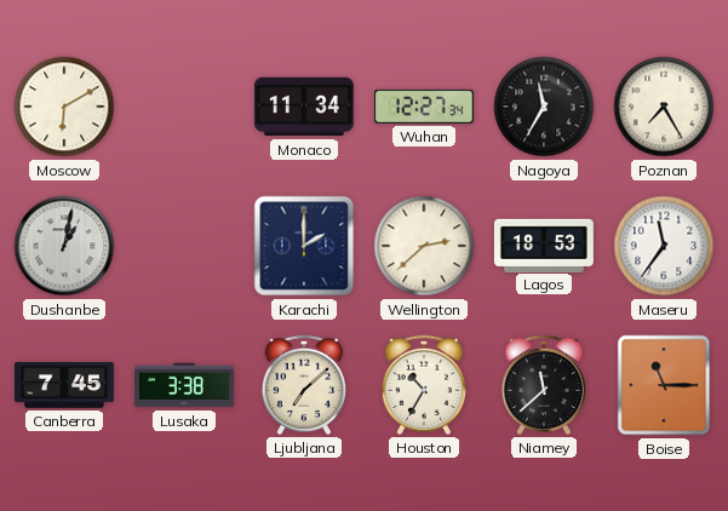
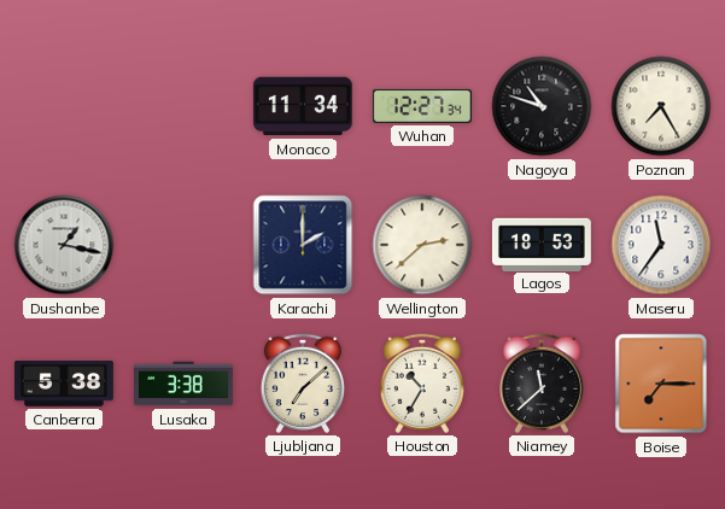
Moscow: 6:10 -> none (64, 107)
Nagoya: 11:35 -> 10:48 (542, 106)
Dushanbe: 1:02 -> 1:17 (64, 245)
Canberra: 7:45 -> 5:38 (65, 384)
Boise: 11:15 -> 7:15 (661, 384)
